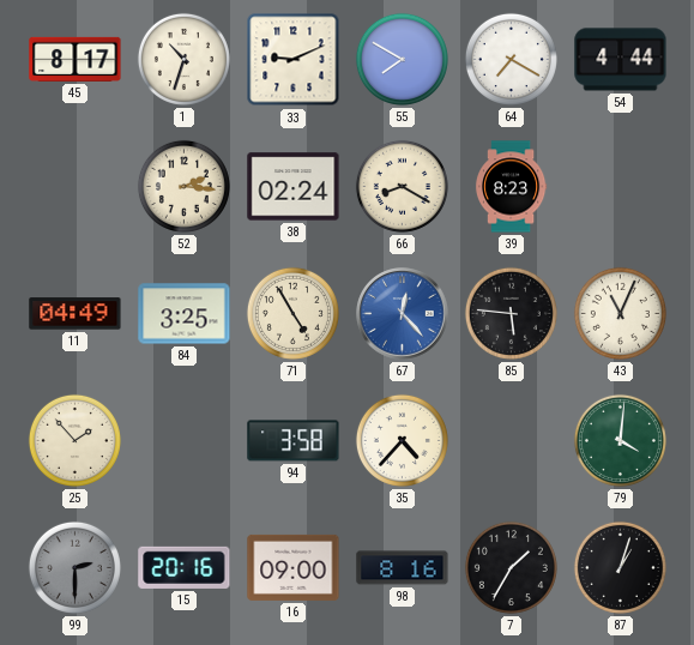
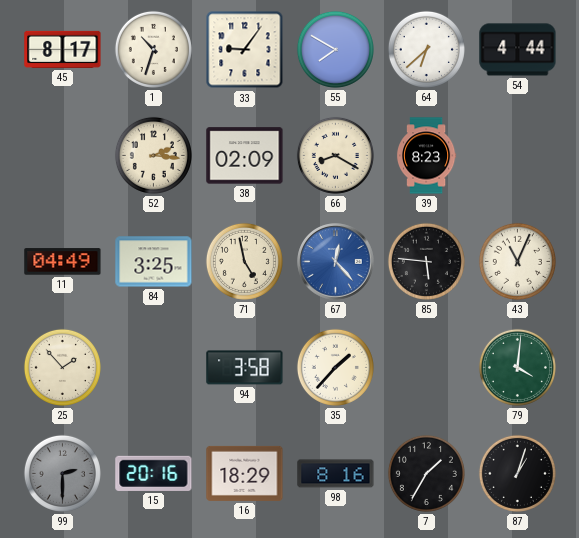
33: 9:11 -> 9:06 (245, 50)
64: 7:20 -> 6:38 (426, 49)
38: 02:24 -> 02:09 (245, 156)
71: 4:55 -> 4:58 (244, 261)
35: 4:37 -> 1:37 (335, 367)
16: 09:00 -> 18:29 (245, 473)
